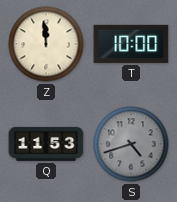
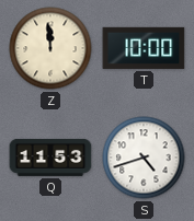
S dial: grey -> white (144, 158)
